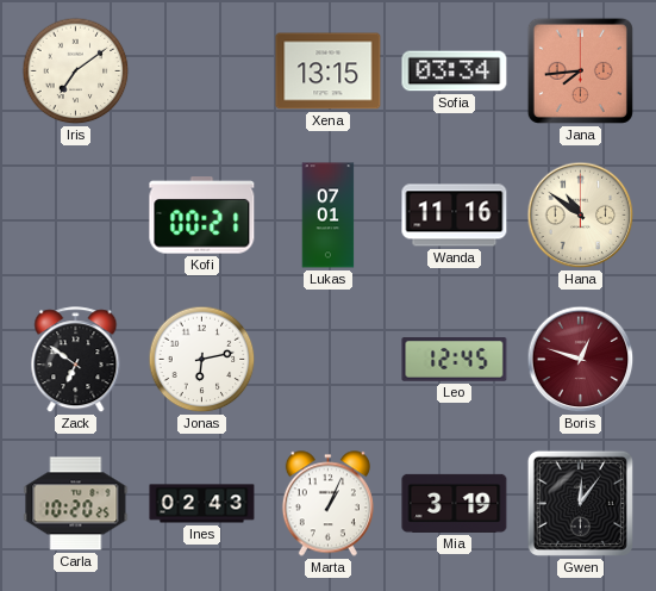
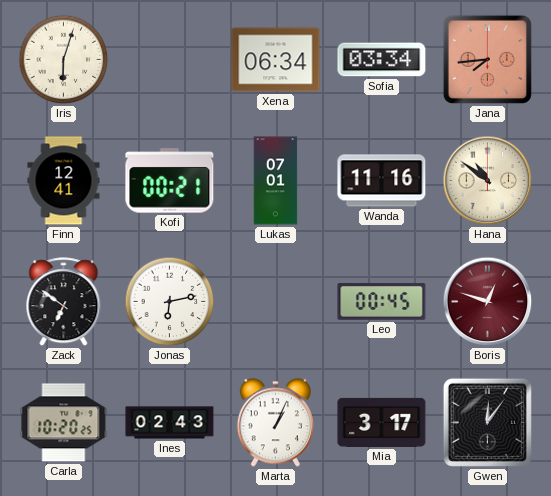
Iris: 7:09 -> 6:03 (64, 60)
Xena: 13:15 -> 06:34 (276, 60)
Finn: none -> 12:41 (64, 181)
Leo: 12:45 -> 00:45 (382, 302)
Mia: 3:19 -> 3:17 (382, 422)
